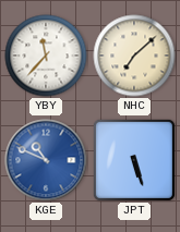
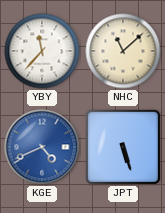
NHC: 7:08 -> 11:08 (123, 51)
KGE: 10:49 -> 4:41 (42, 147)
